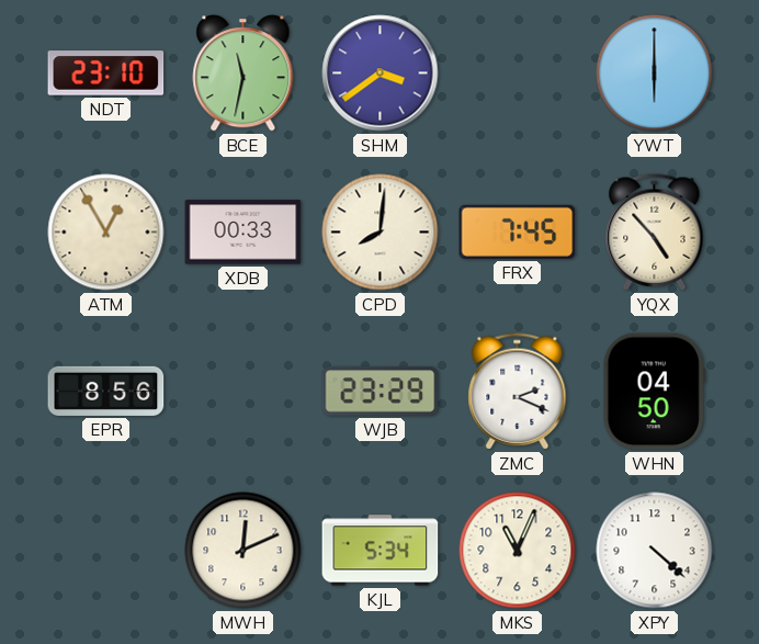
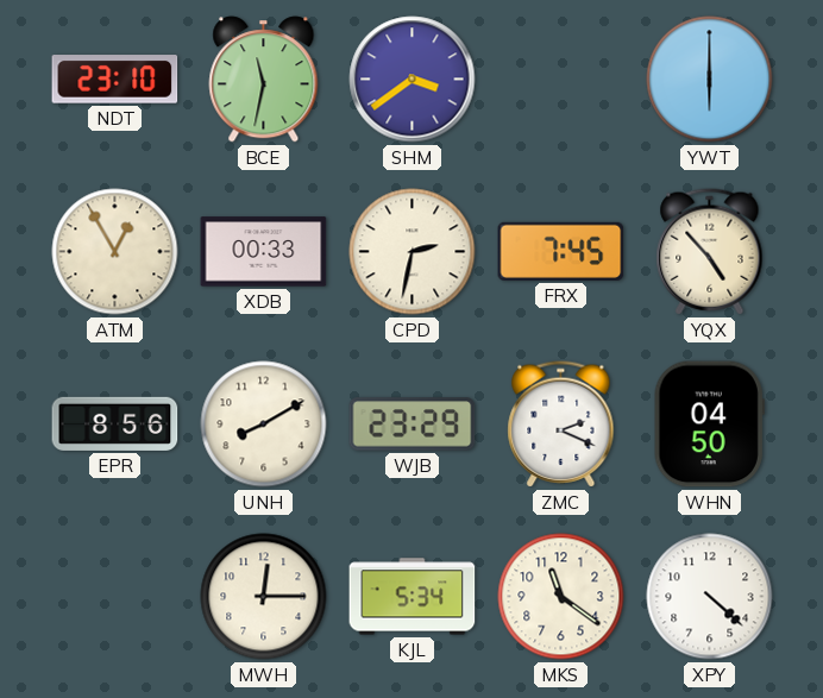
CPD: 8:01 -> 2:32 (413, 252)
UNH: none -> 8:10 (264, 425)
MWH: 12:11 -> 12:15 (264, 597)
MKS: 11:04 -> 11:21 (561, 597)
